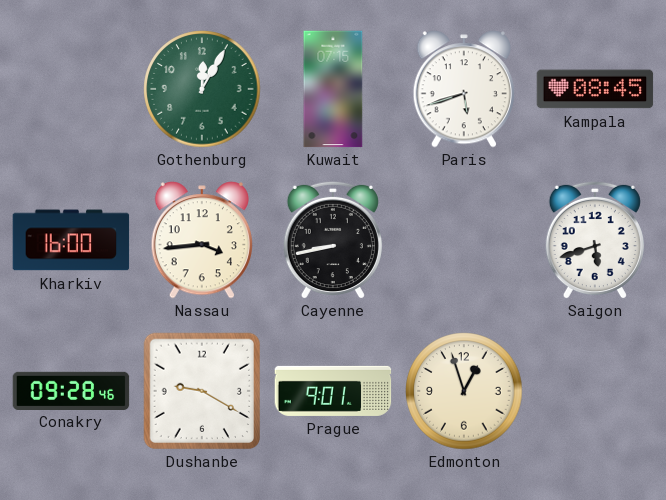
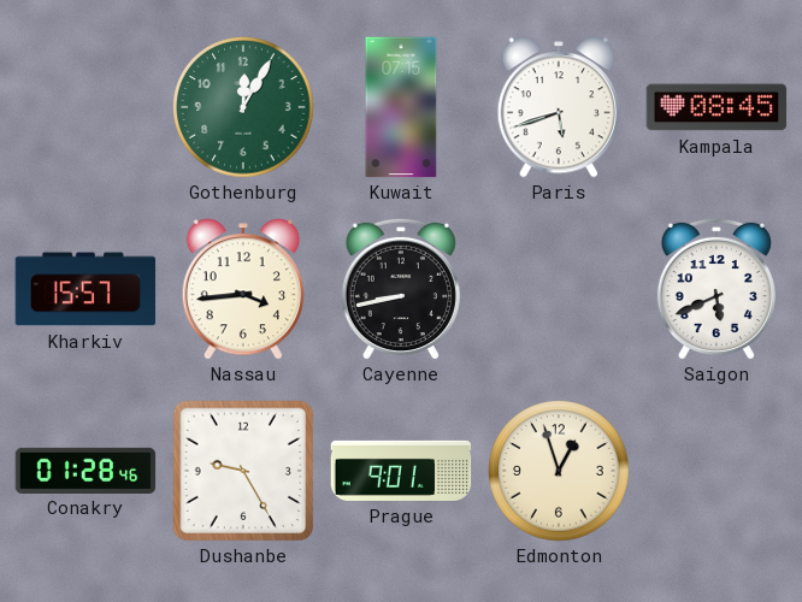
Kharkiv: 16:00 -> 15:57 (85, 289)
Saigon: 5:42 -> 5:41 (717, 289)
Conakry: 09:28 -> 01:28 (85, 470)
Dushanbe: 9:20 -> 9:25 (242, 470)
